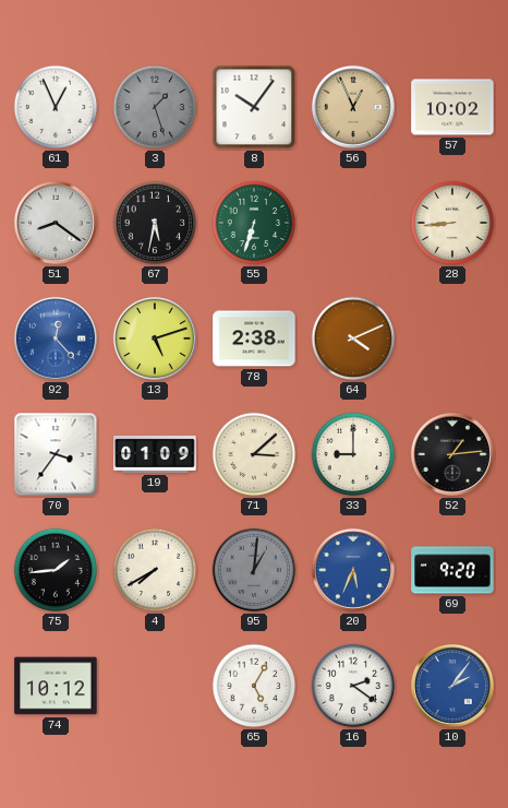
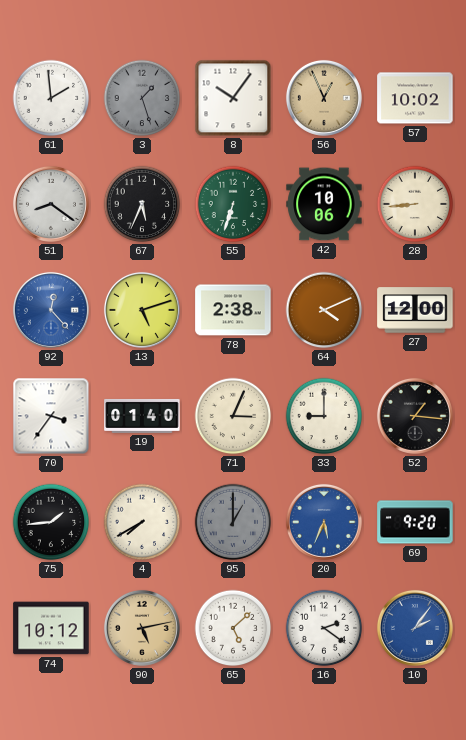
61: 12:56 -> 1:59 (51, 98)
67: 5:32 -> 5:34 (142, 204)
42: none -> 10:06 (324, 204)
27: none -> 12:00 (415, 310)
19: 01:09 -> 01:40 (142, 416)
71: 3:08 -> 3:04 (233, 416)
52: 1:14 -> 1:16 (415, 416)
95: 1:01 -> 1:00 (233, 522)
90: none -> 5:13 (142, 628)
65: 5:05 -> 5:08 (233, 628)
